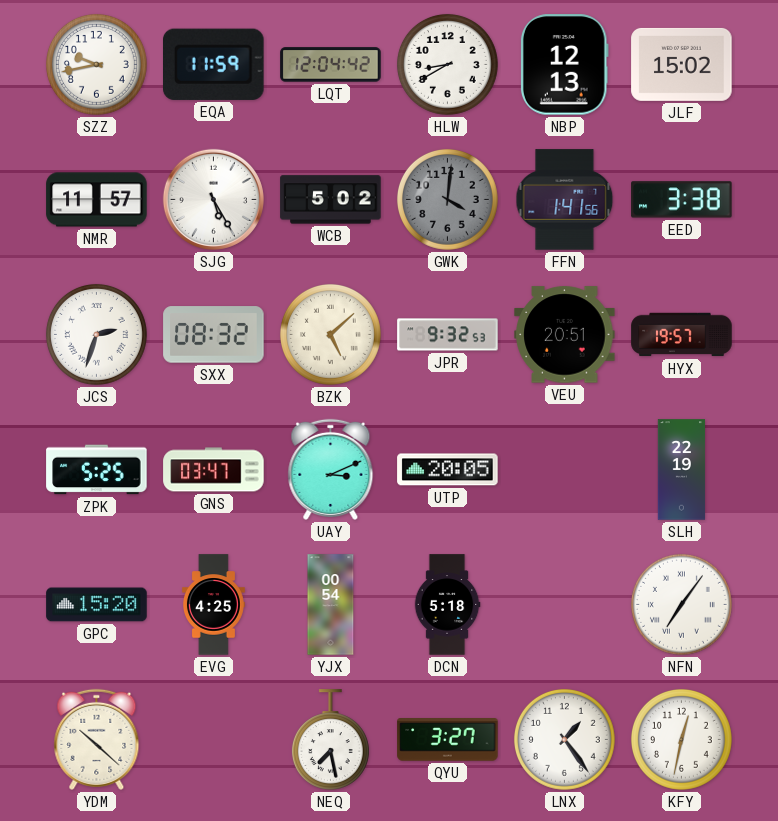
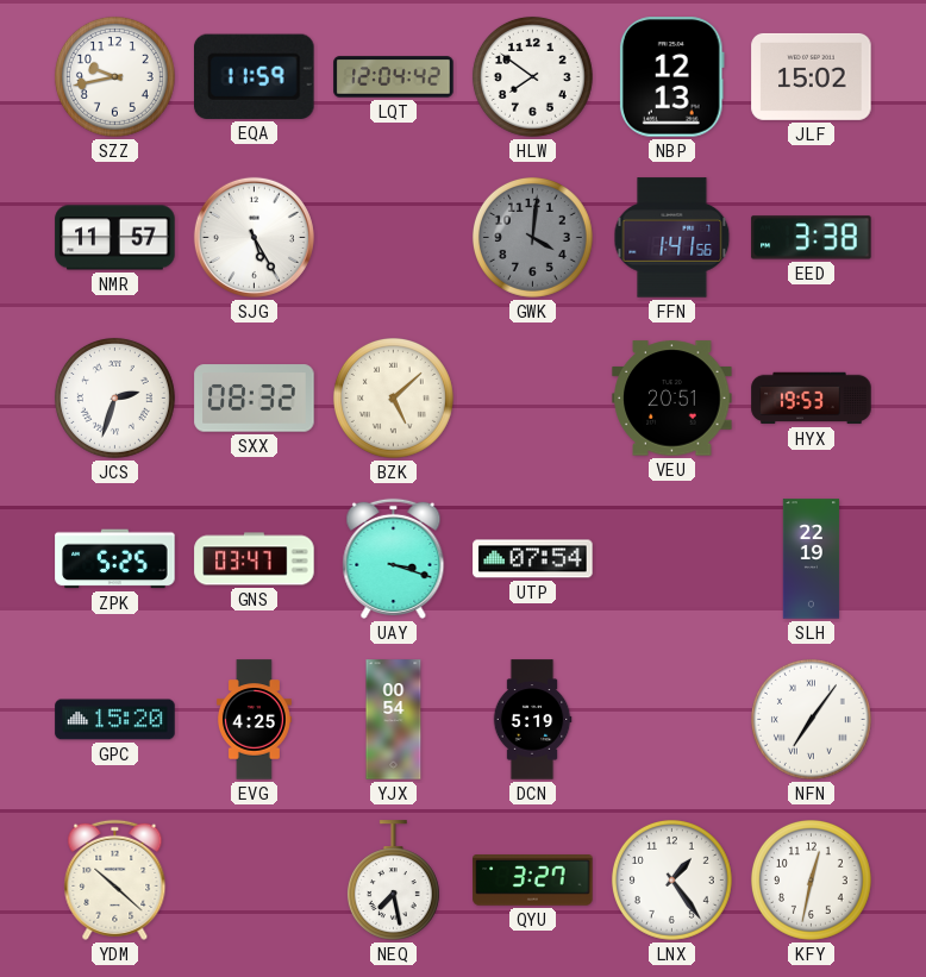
HLW: 8:40 -> 7:51 (532, 76)
WCB: 5:02 -> none (331, 200)
JPR: 9:32 -> none (448, 335)
HYX: 19:57 -> 19:53 (812, 399)
UAY: 3:11 -> 3:18 (394, 558)
UTP: 20:05 -> 07:54 (533, 559)
DCN: 5:18 -> 5:19 (532, 720)
